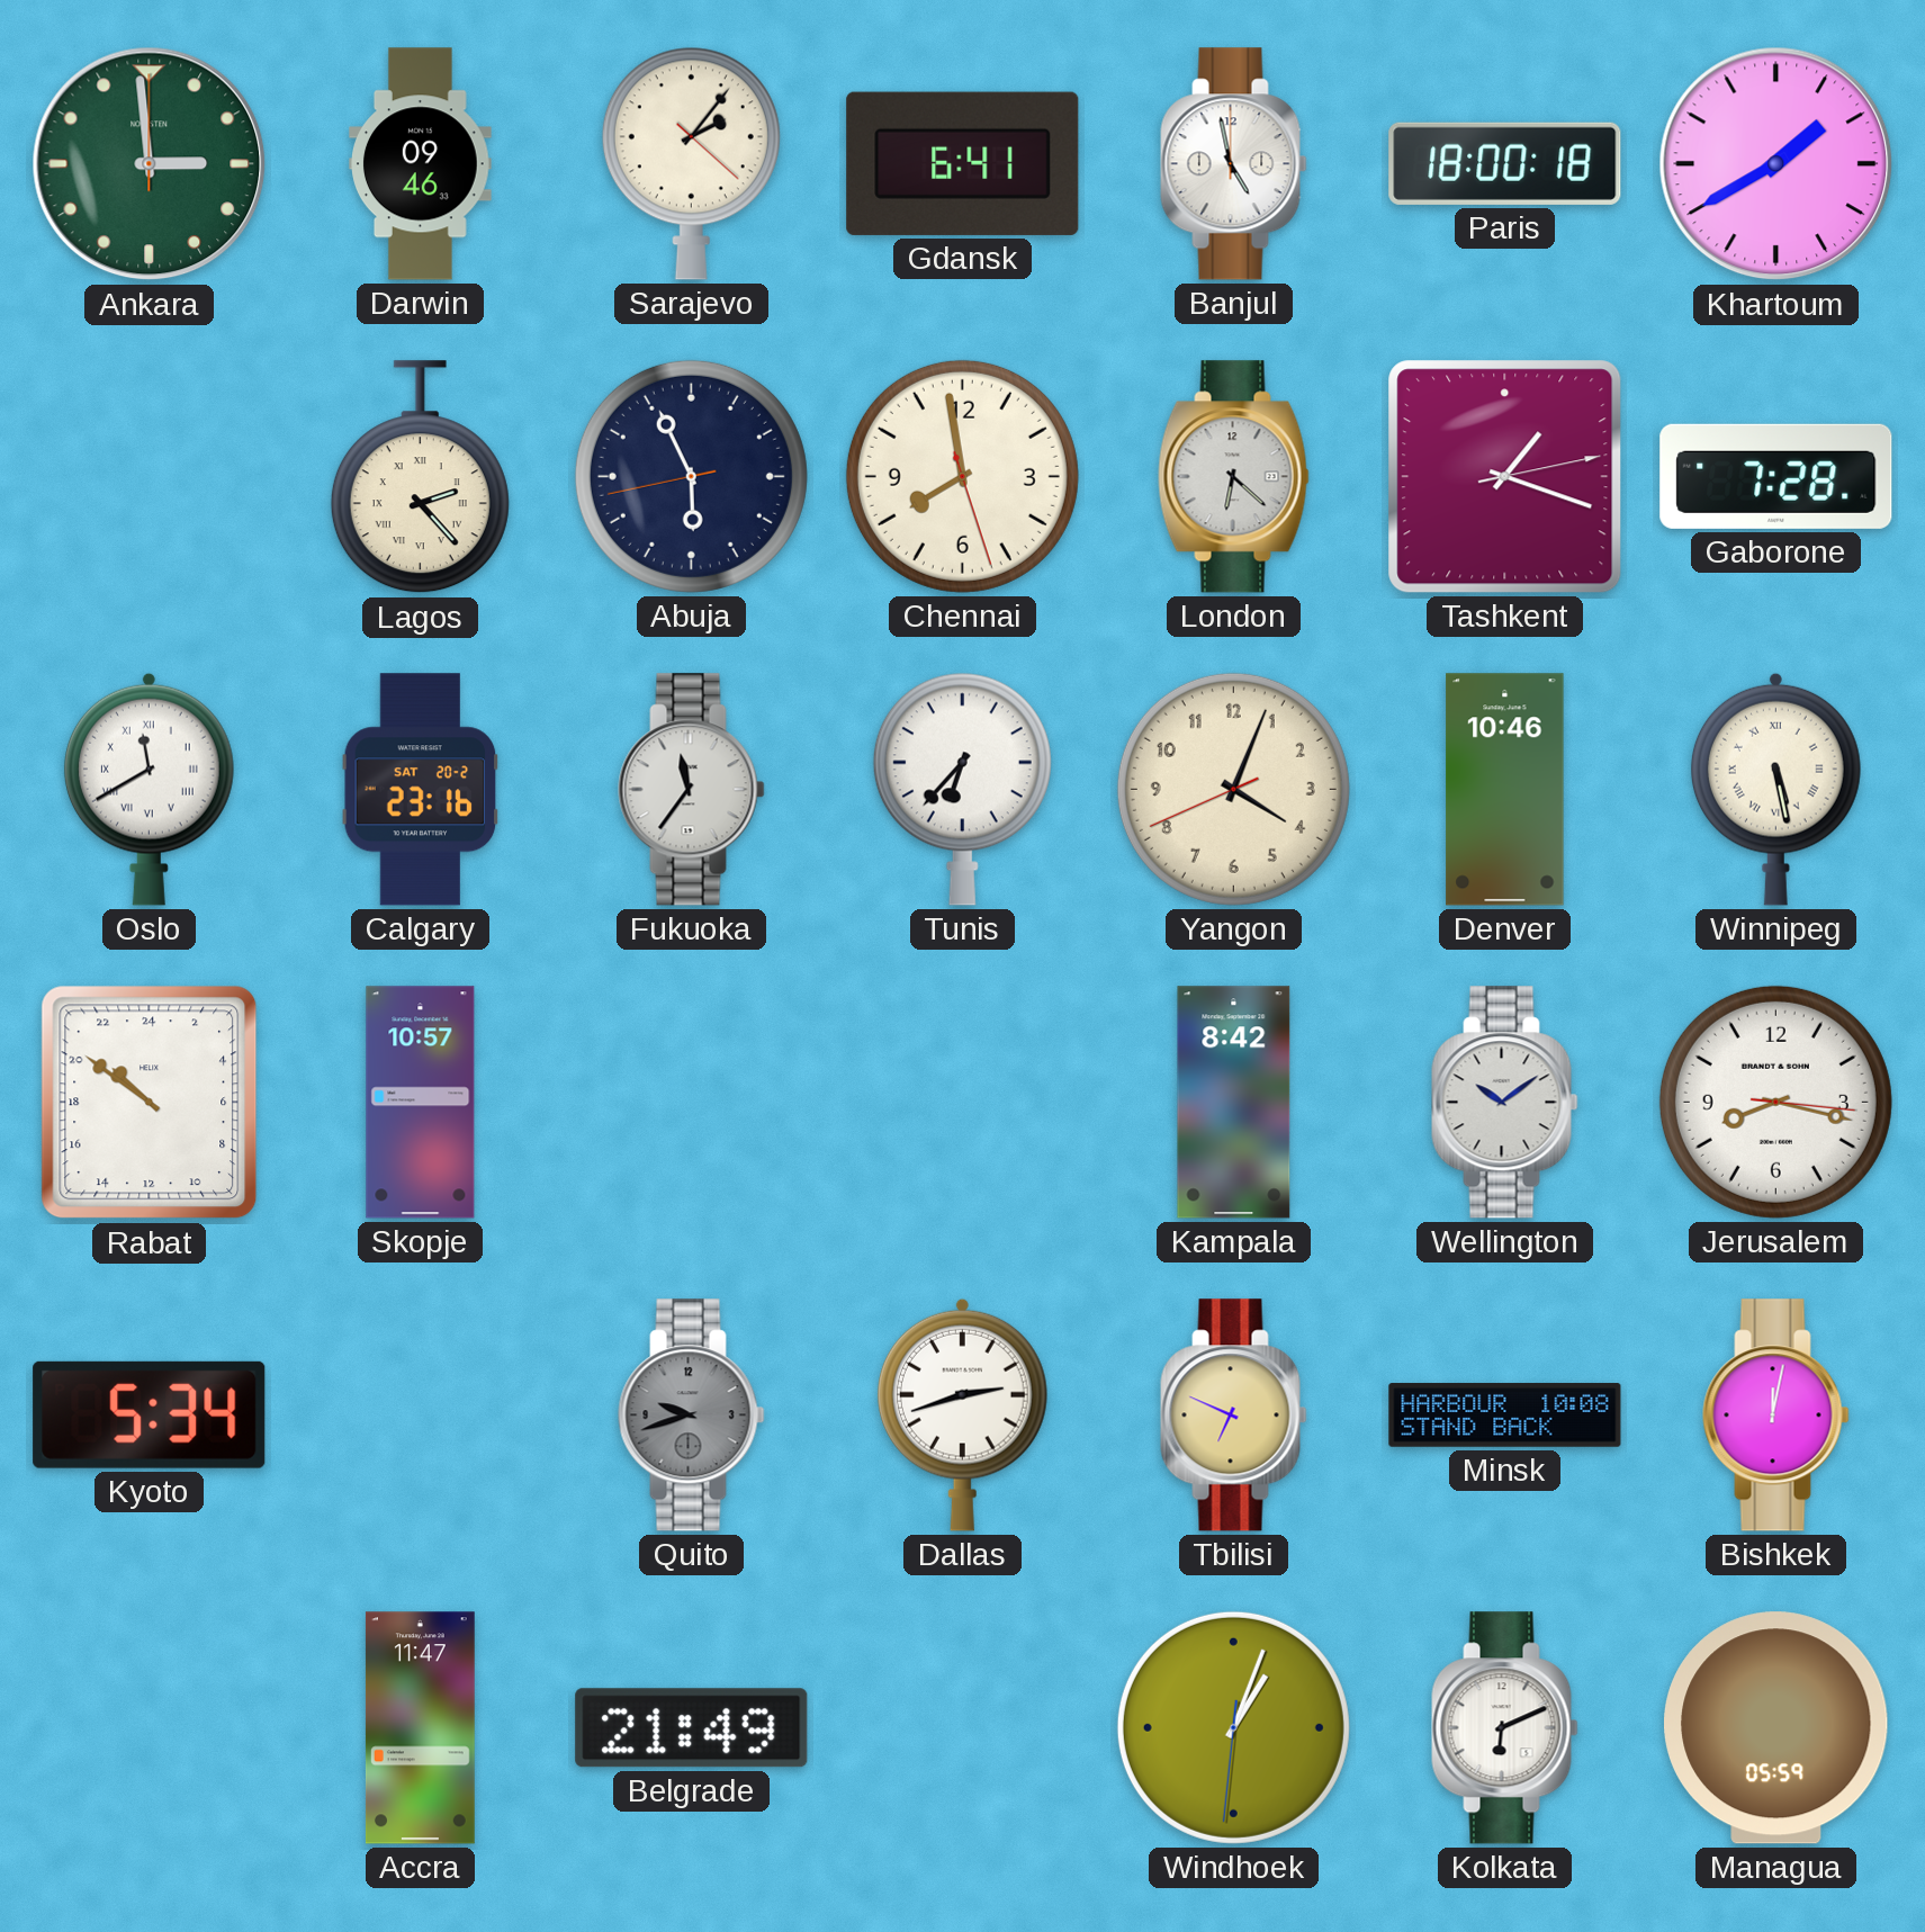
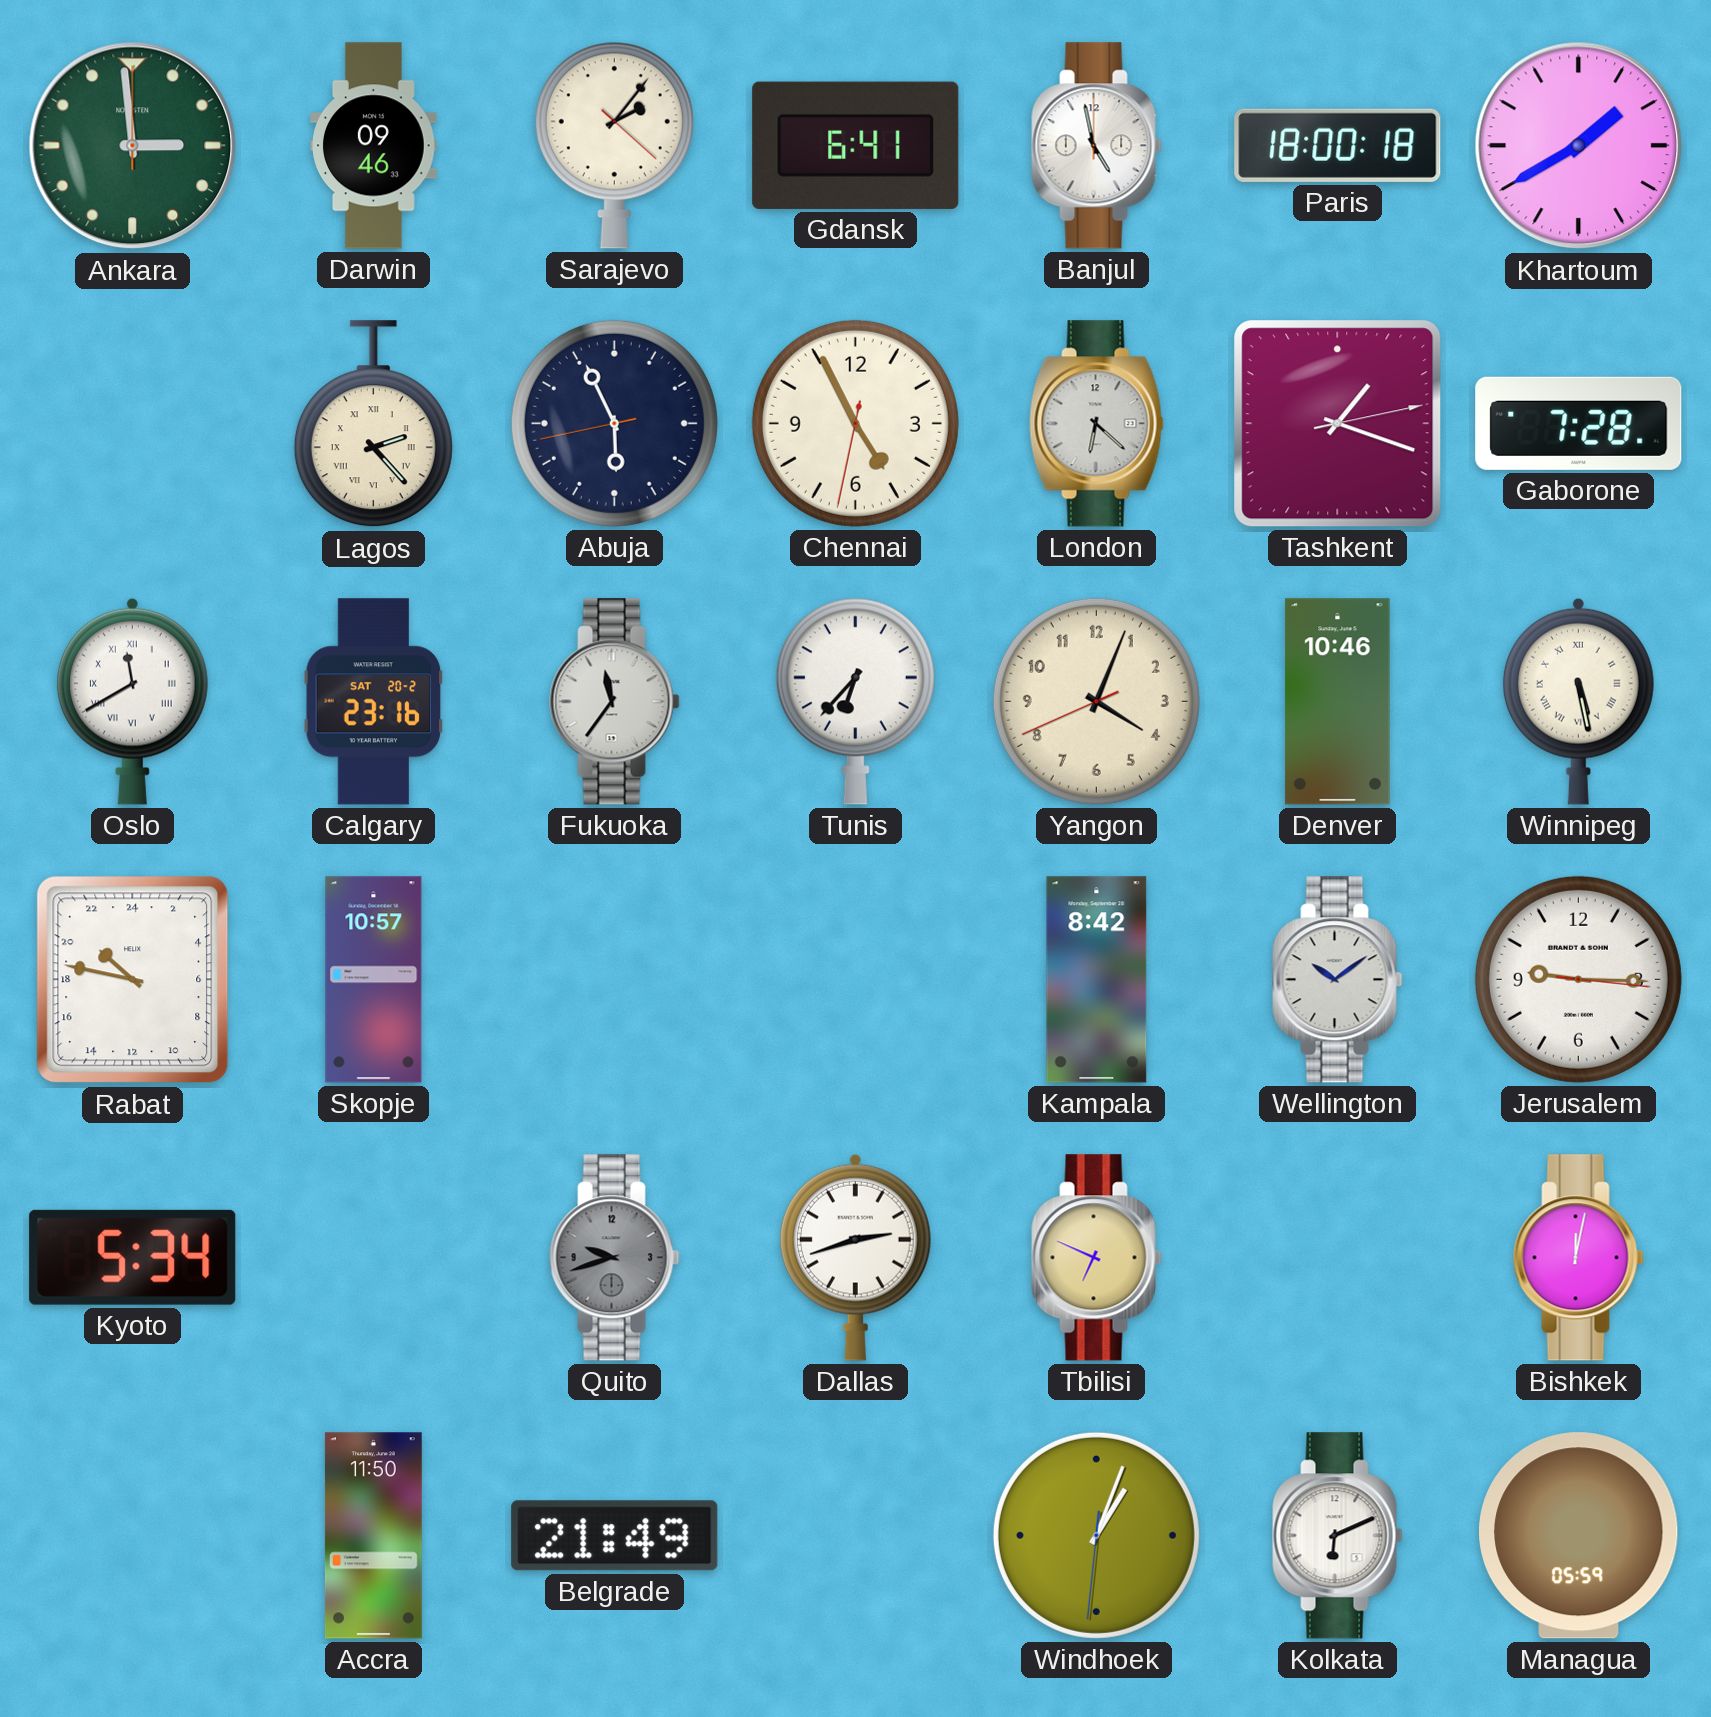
Chennai: 7:58 -> 4:55 (855, 423)
Rabat: 20:51 -> 20:47 (133, 980)
Jerusalem: 8:17 -> 9:15 (1578, 979)
Minsk: 10:08 -> none (1505, 1416)
Accra: 11:47 -> 11:50 (373, 1536)
